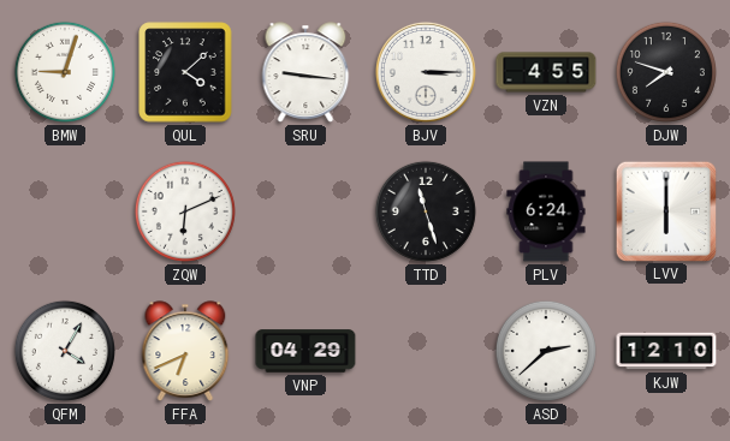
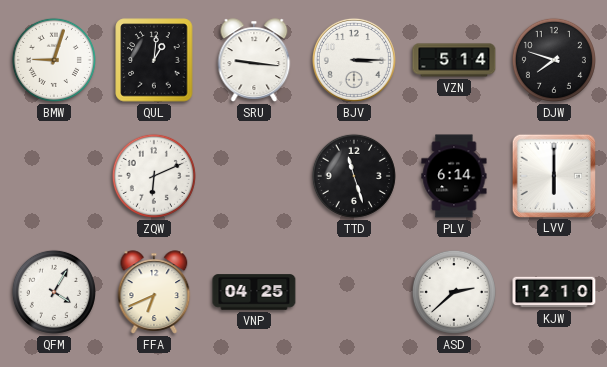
QUL: 4:08 -> 1:01 (154, 60)
VZN: 4:55 -> 5:14 (454, 60)
PLV: 6:24 -> 6:14 (454, 176)
VNP: 04:29 -> 04:25 (254, 292)
